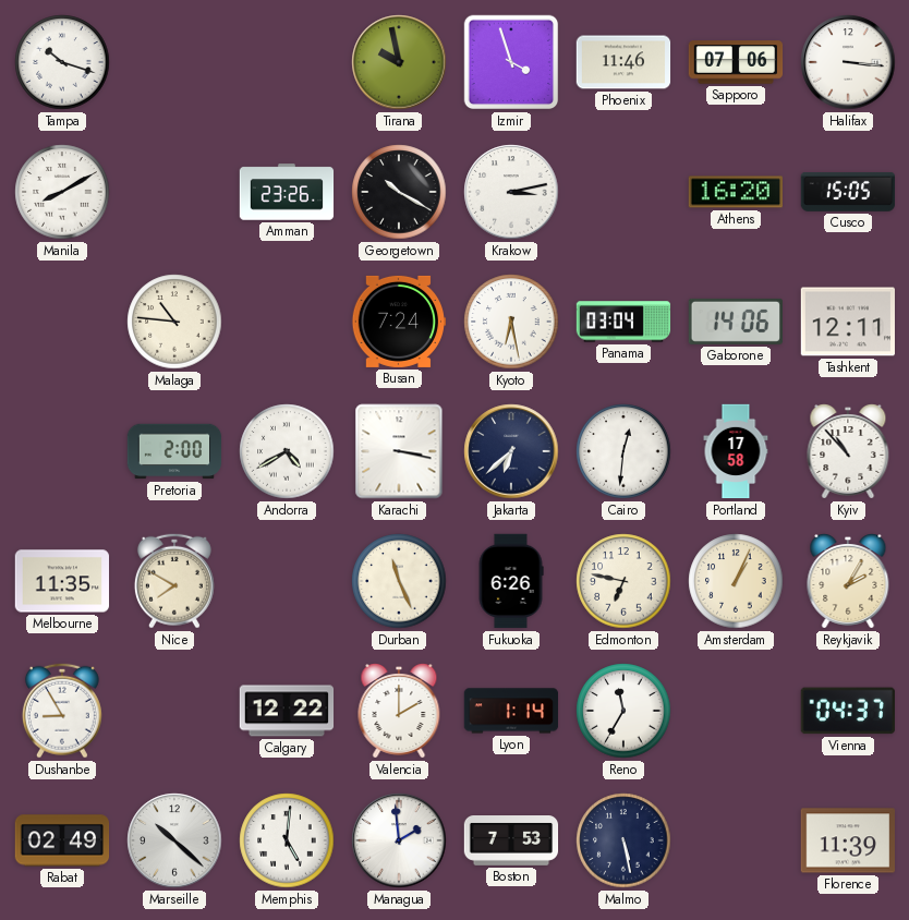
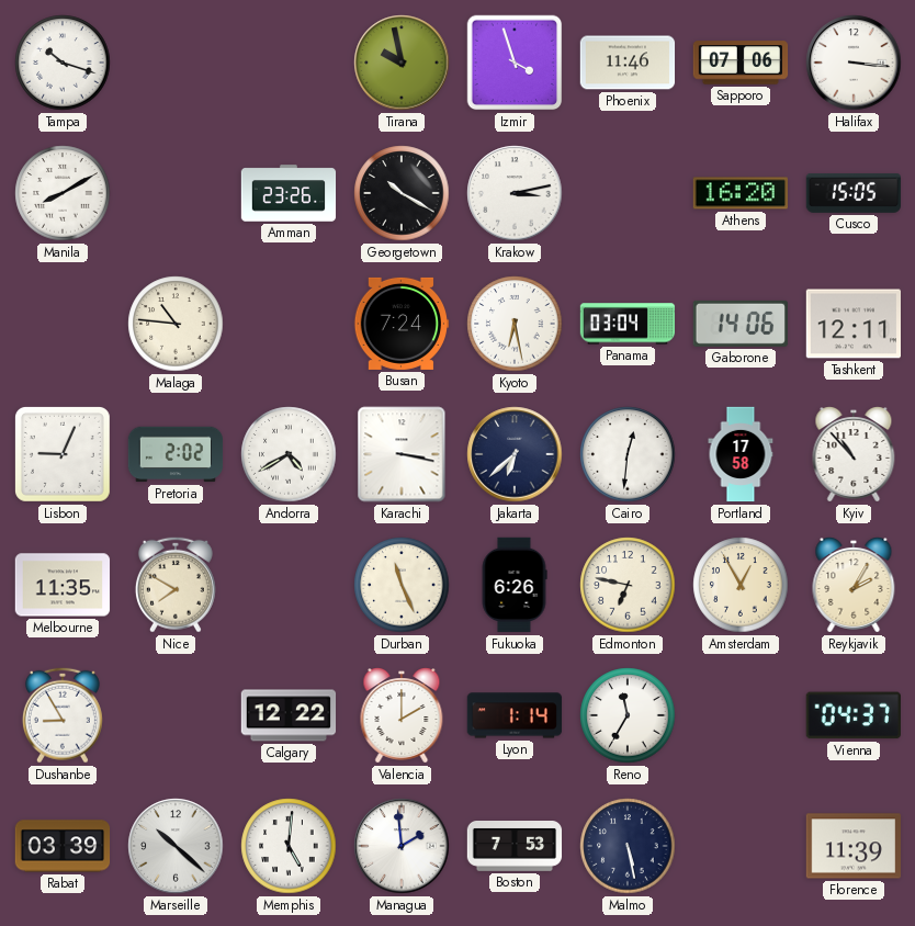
Lisbon: none -> 9:04 (63, 454)
Pretoria: 2:00 -> 2:02 (176, 454)
Amsterdam: 1:04 -> 12:55 (741, 585)
Rabat: 02:49 -> 03:39 (63, 846)
